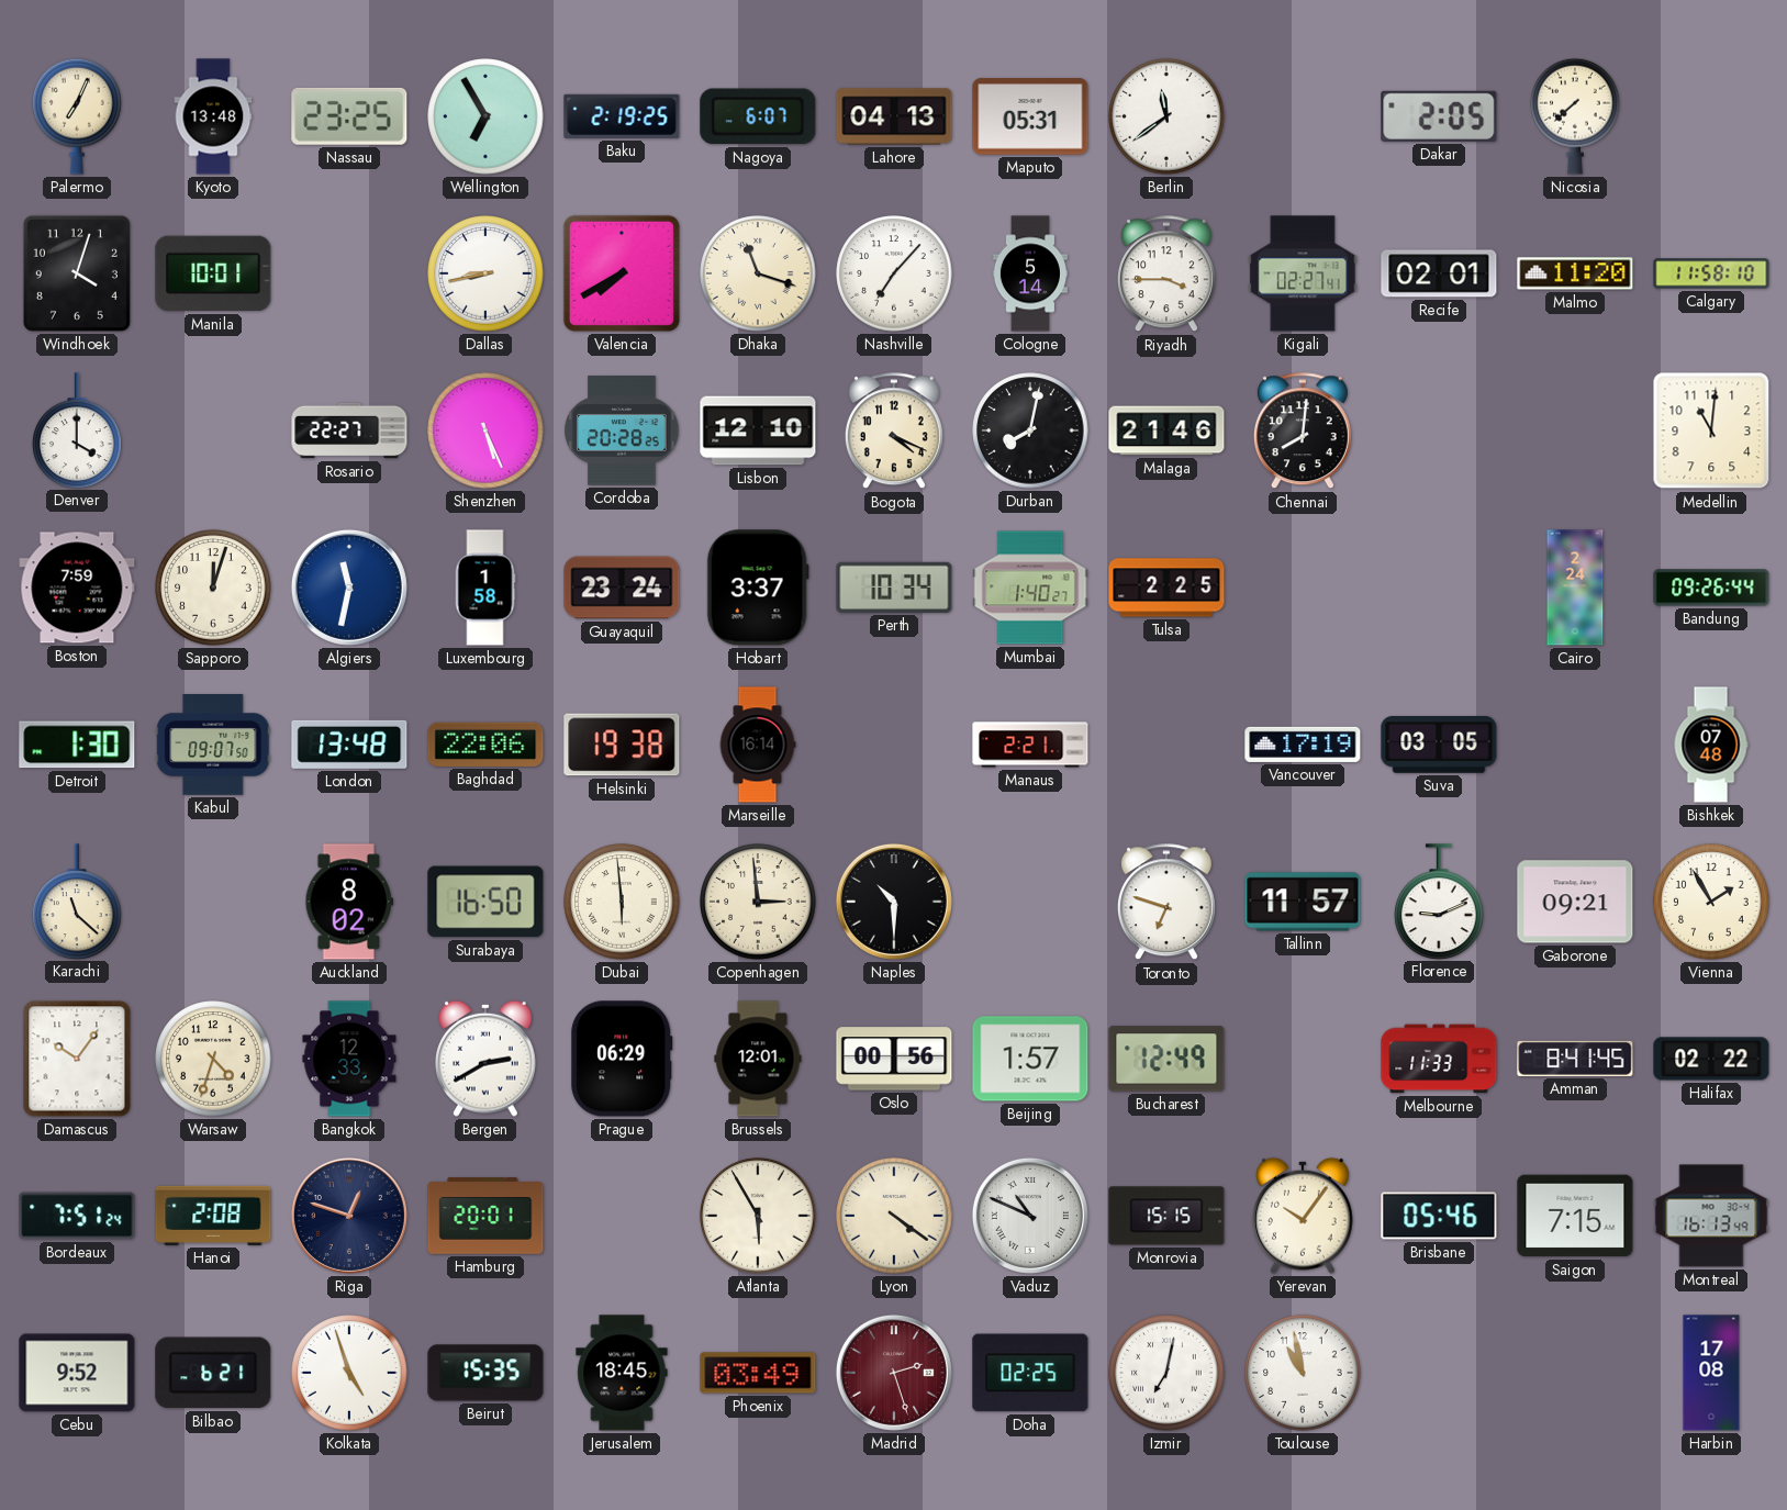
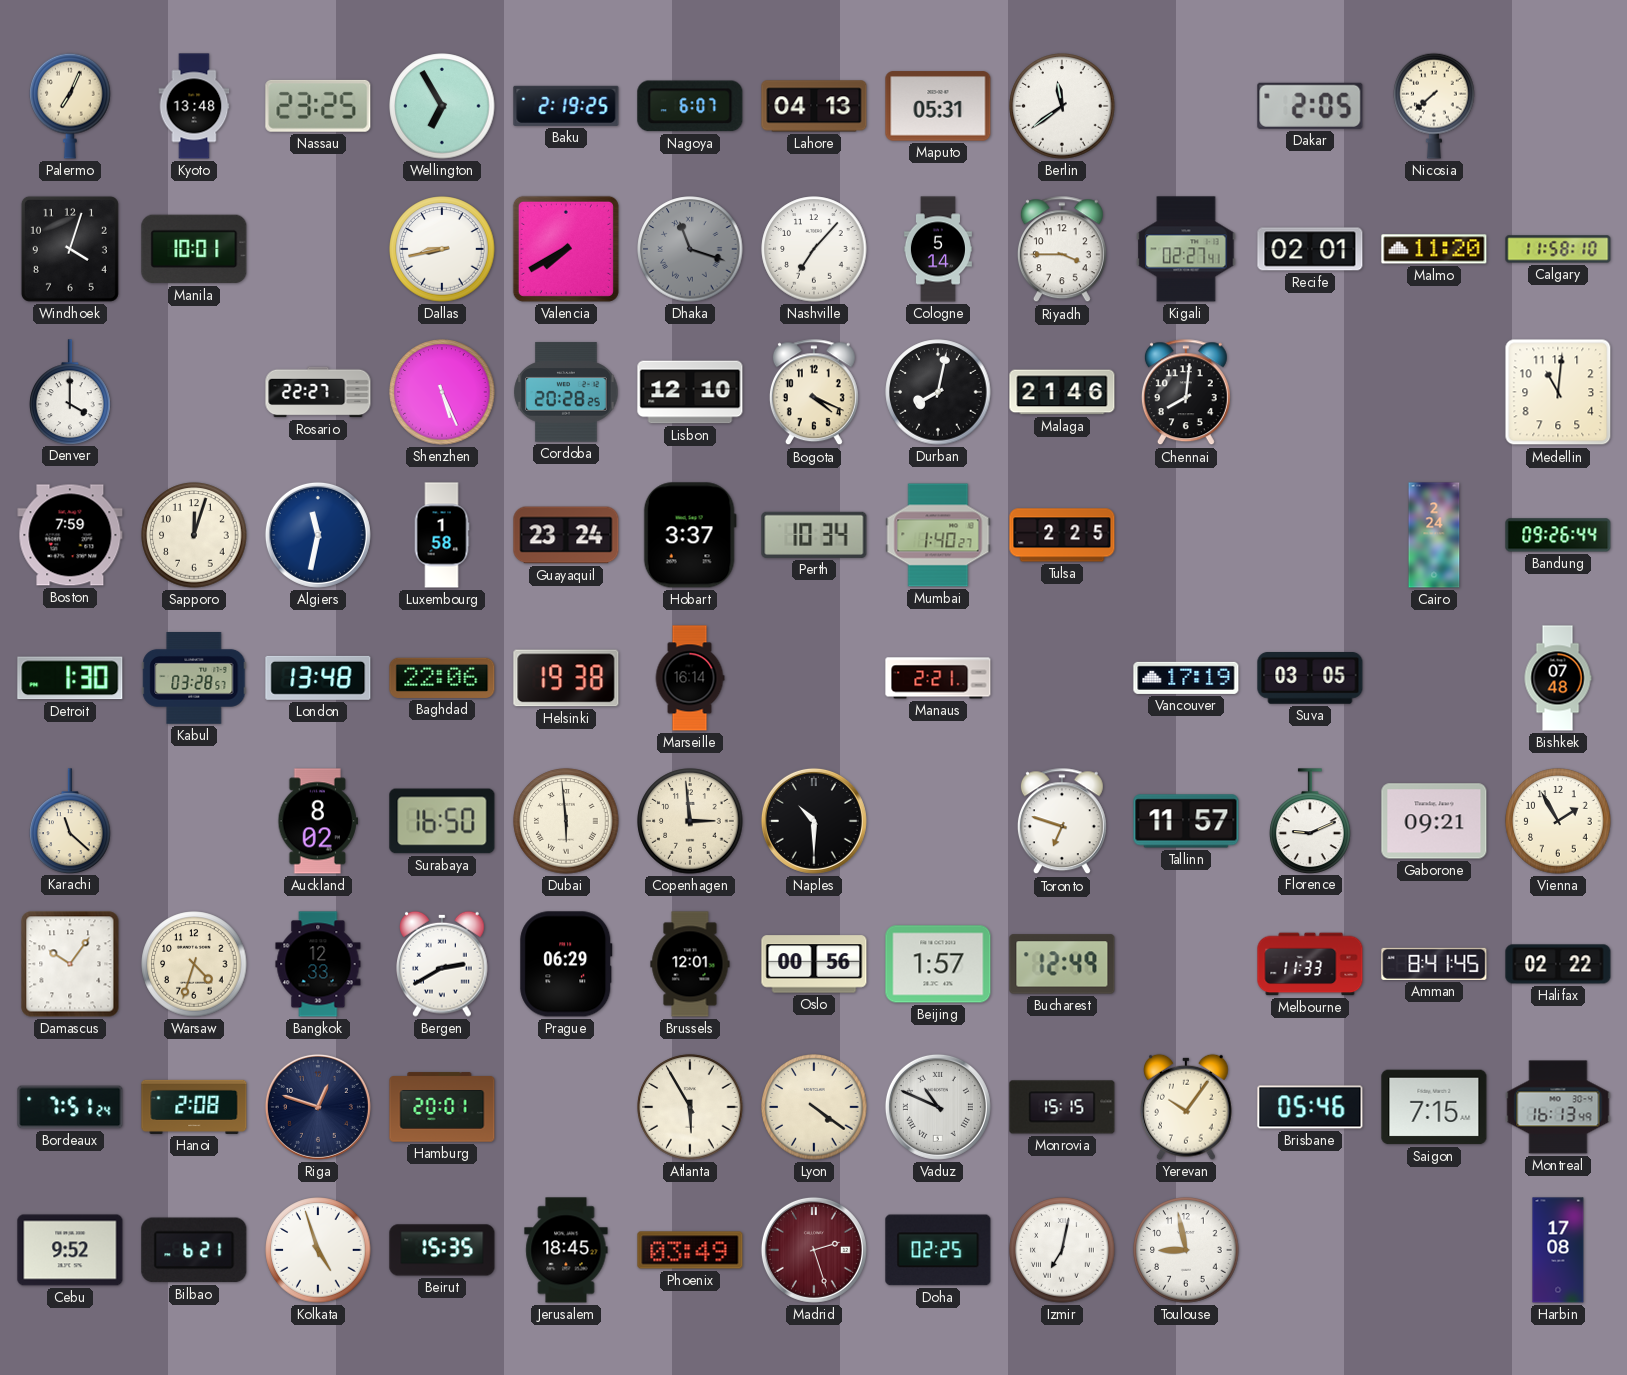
Dhaka dial: cream -> grey (690, 249)
Kabul: 09:07 -> 03:28 (194, 679)
Toulouse: 10:58 -> 8:58 (1186, 1250)
